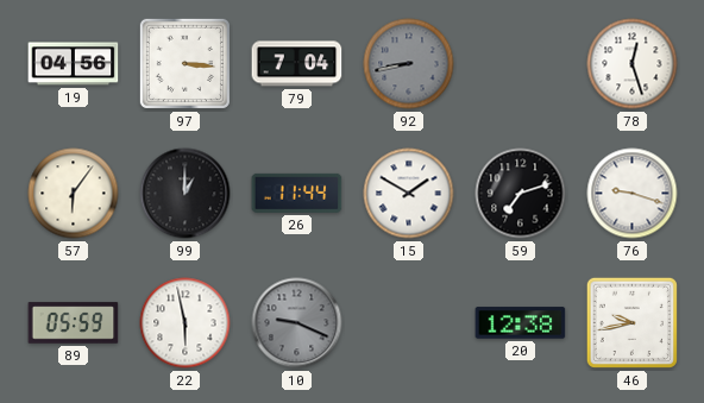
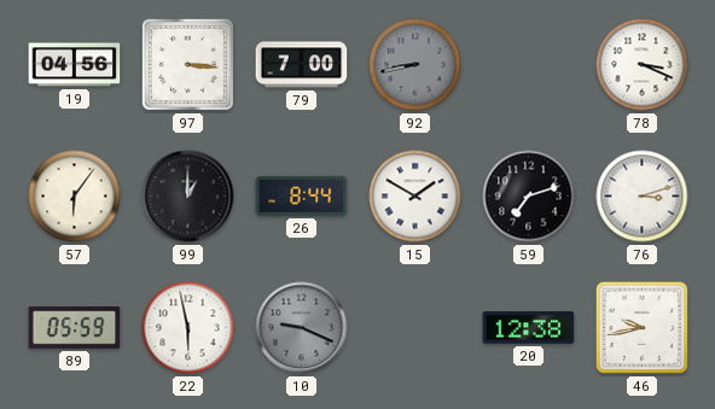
79: 7:04 -> 7:00 (302, 65)
78: 12:27 -> 3:19 (643, 65)
26: 11:44 -> 8:44 (302, 195)
76: 9:18 -> 3:12 (643, 197)
